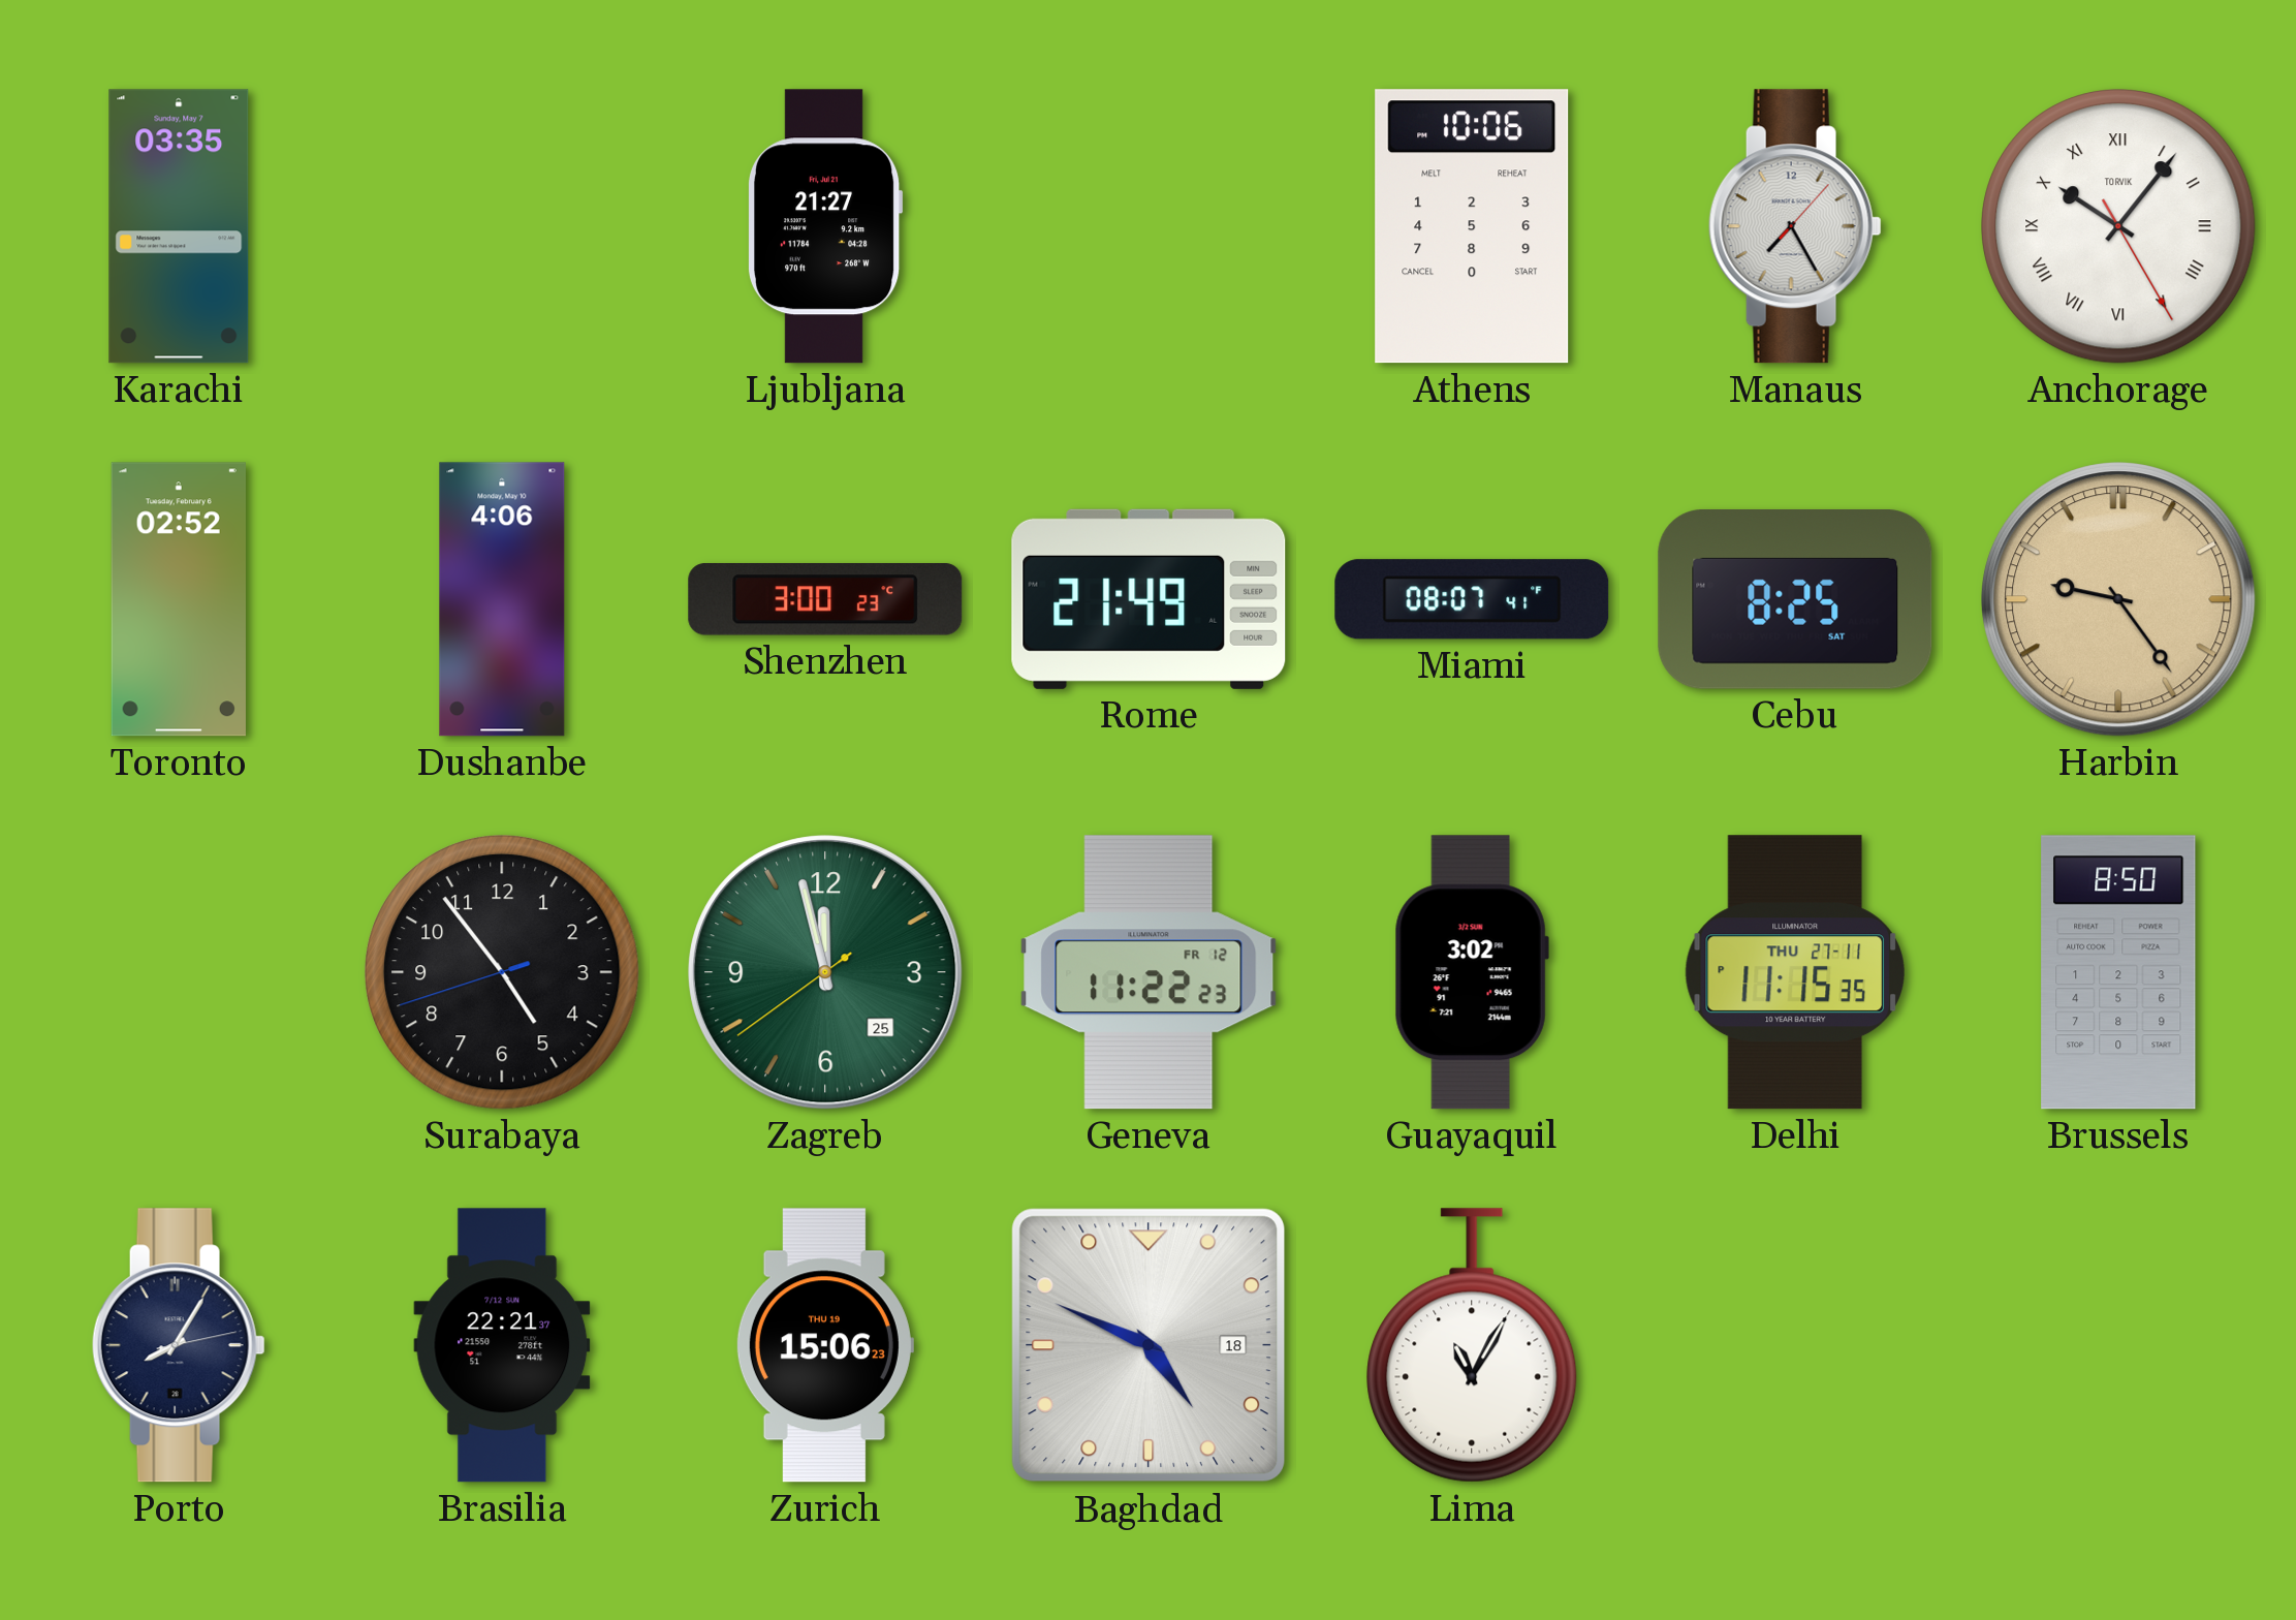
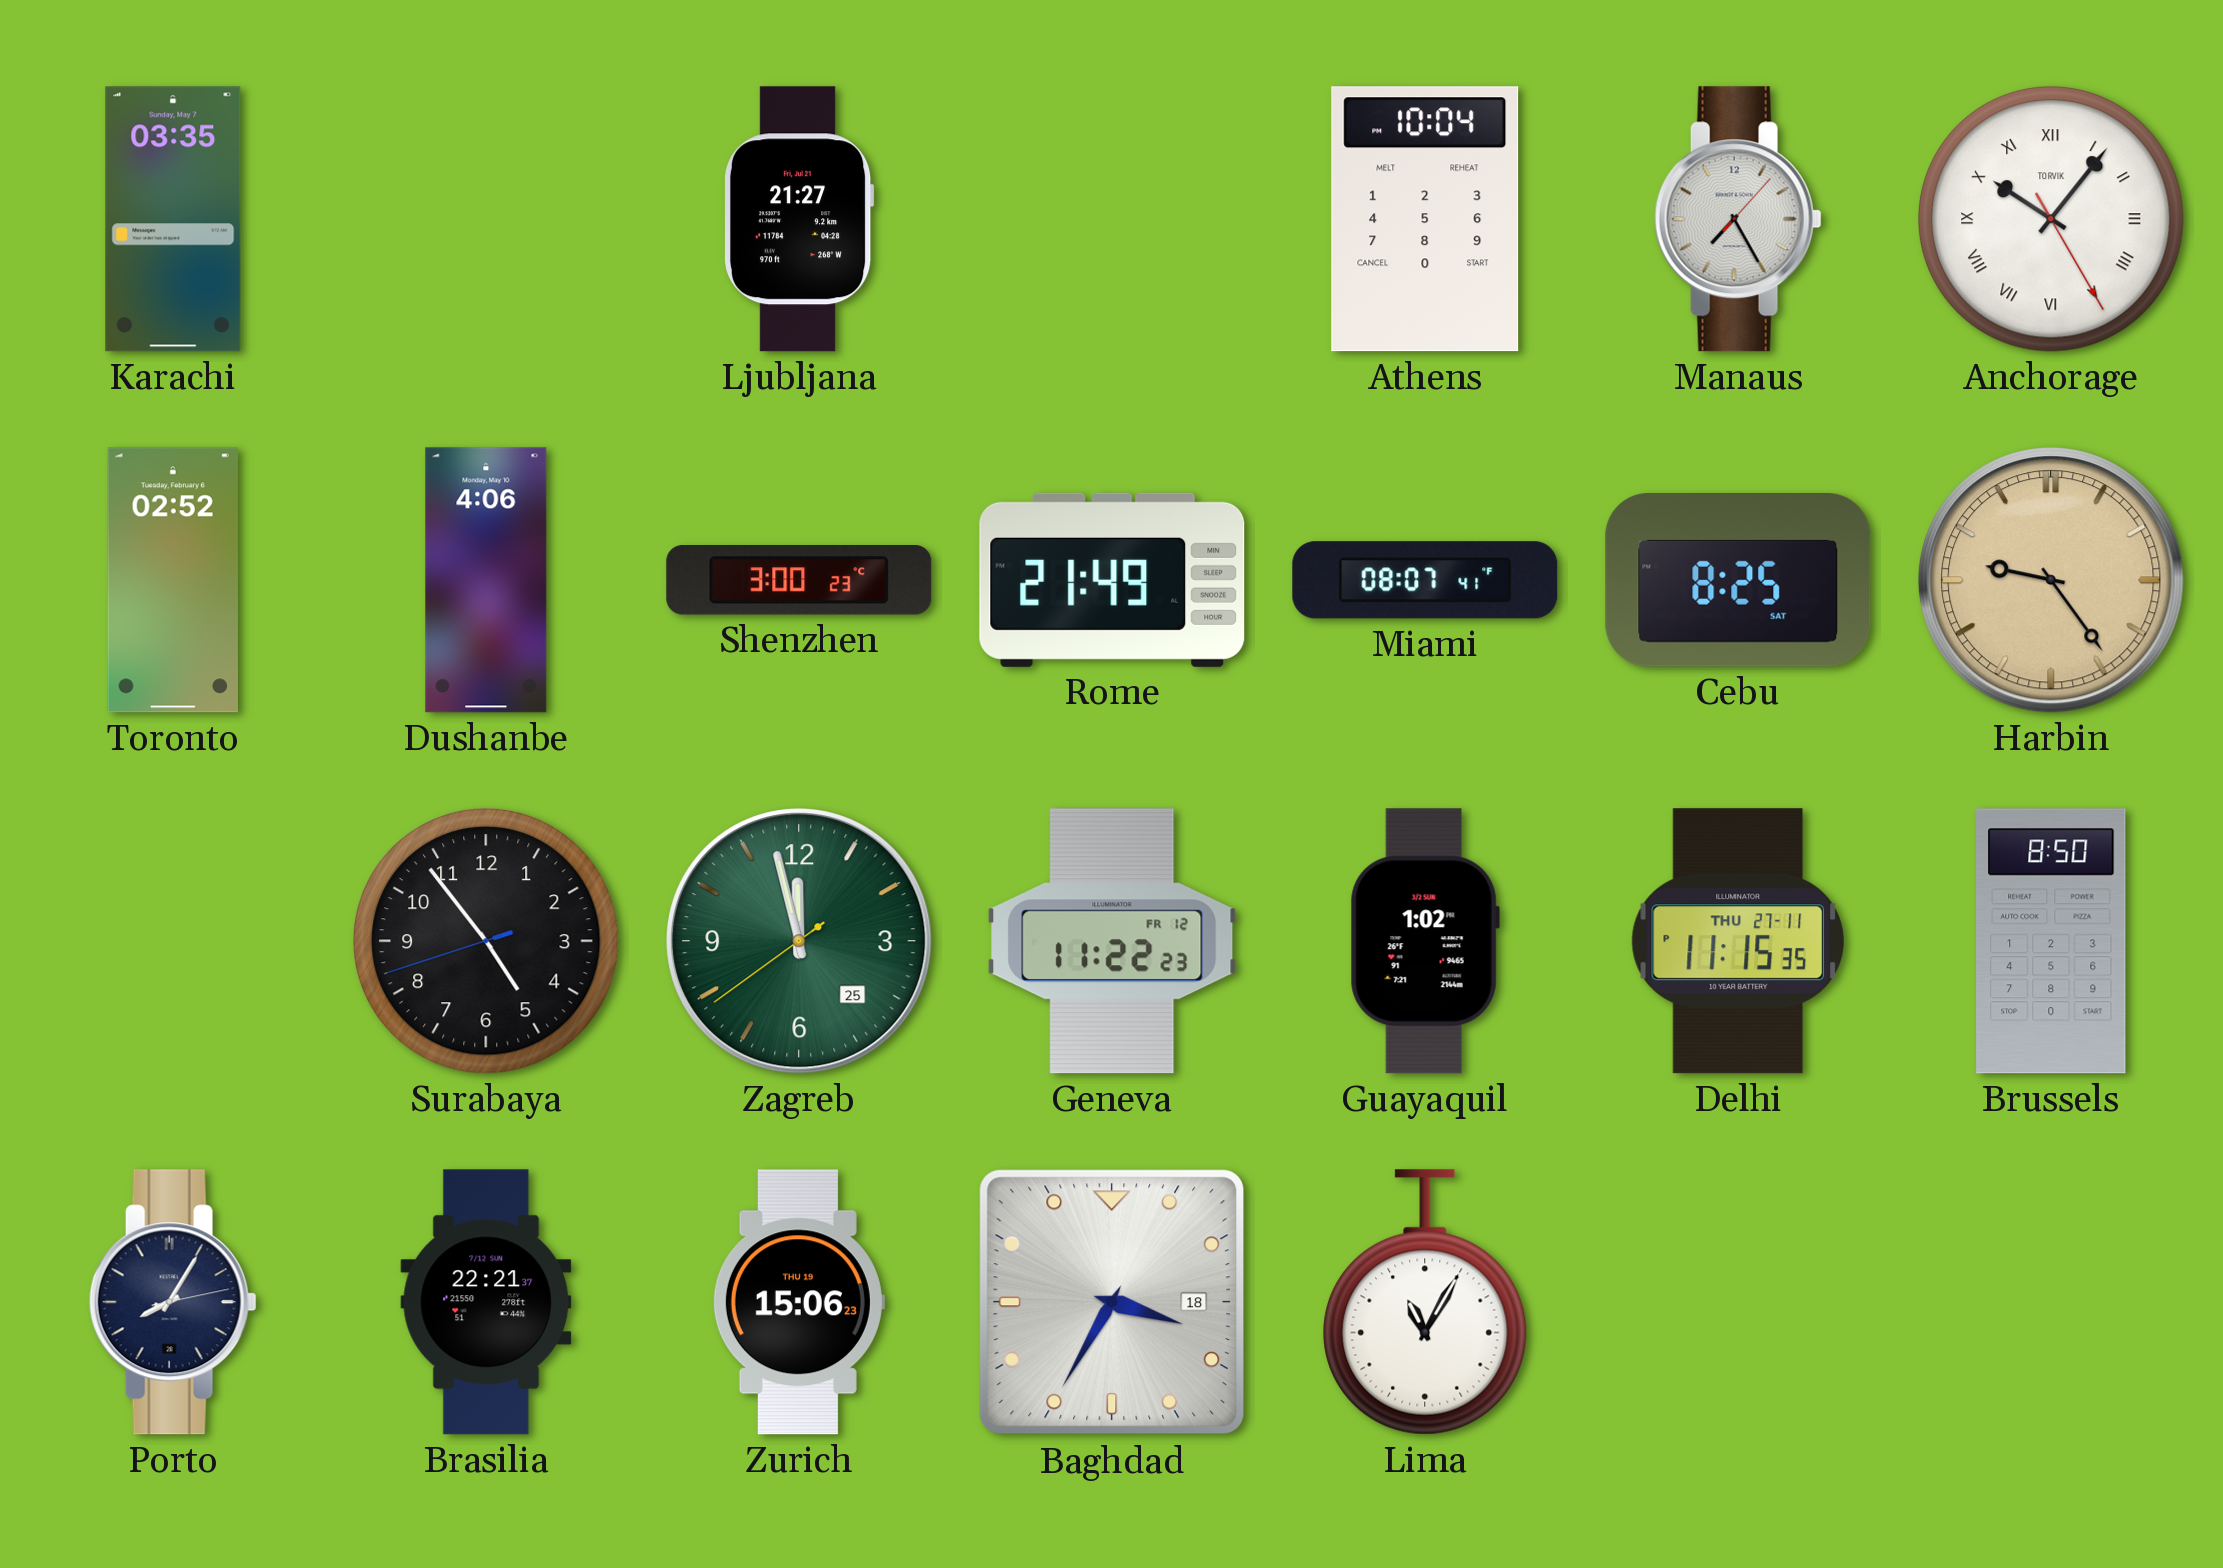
Athens: 10:06 -> 10:04 (1425, 219)
Guayaquil: 3:02 -> 1:02 (1425, 941)
Baghdad: 4:49 -> 3:35 (1112, 1302)
